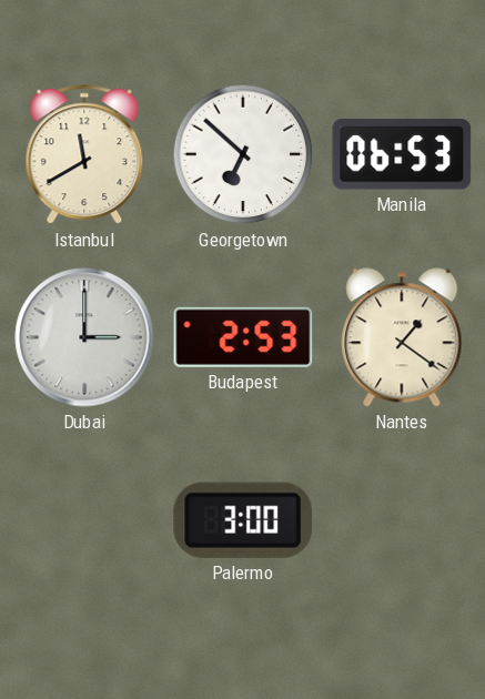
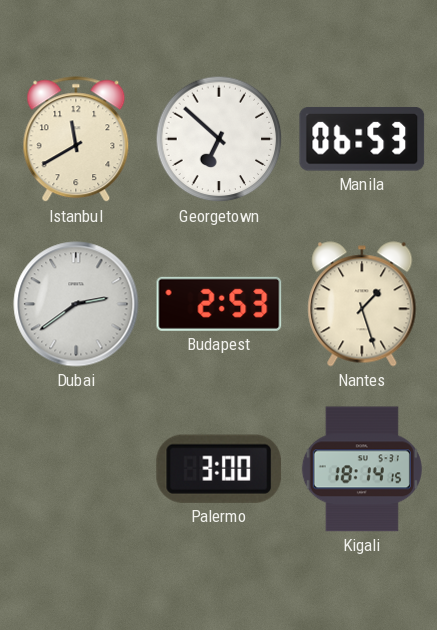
Dubai: 3:00 -> 2:39 (76, 304)
Nantes: 1:21 -> 1:27 (362, 304)
Kigali: none -> 18:14 (362, 469)
